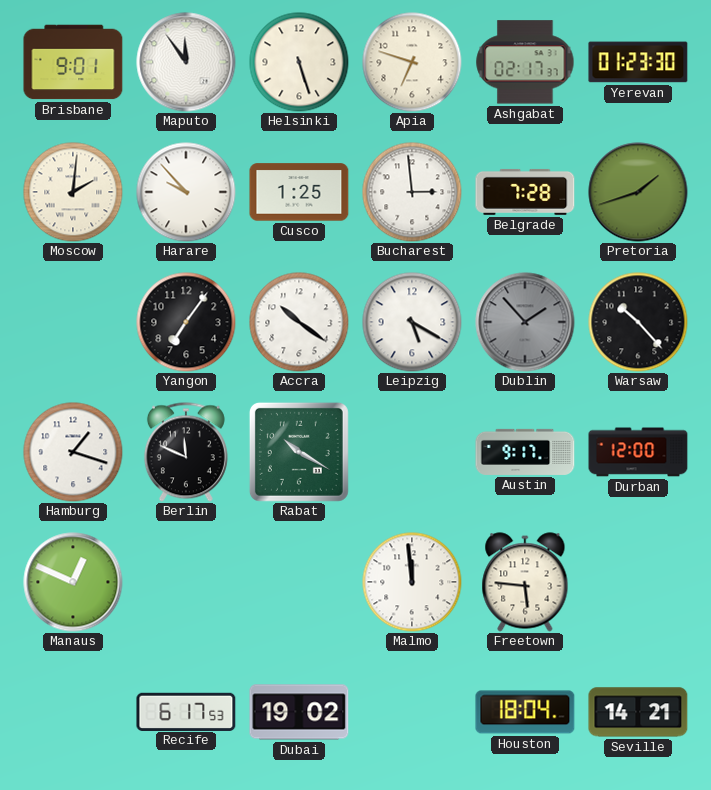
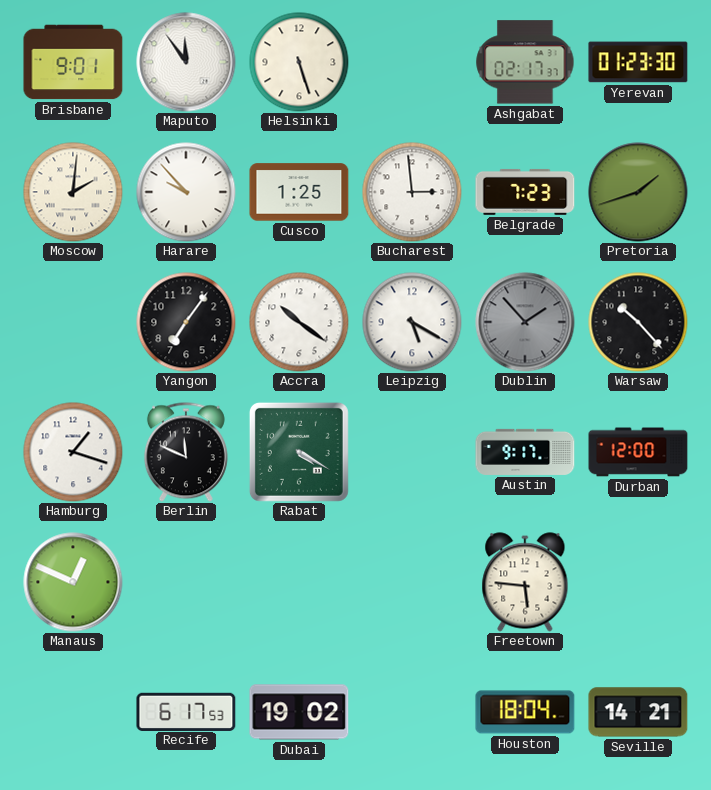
Apia: 6:48 -> none (412, 62)
Belgrade: 7:28 -> 7:23 (525, 192)
Rabat: 10:20 -> 4:20 (299, 452)
Malmo: 11:59 -> none (412, 582)
